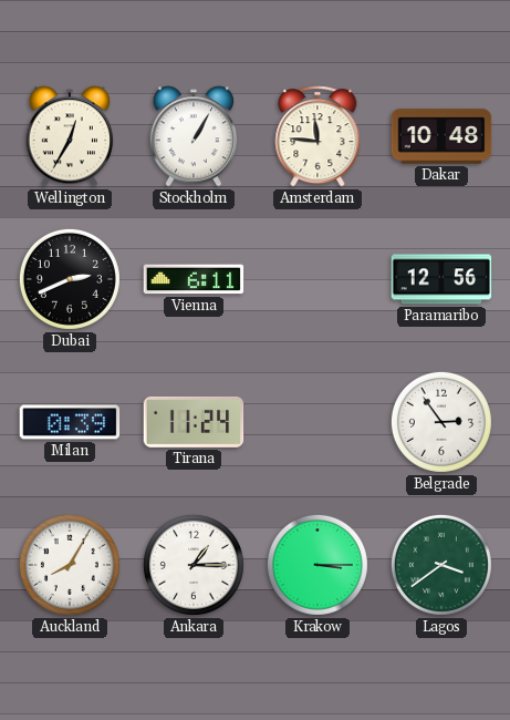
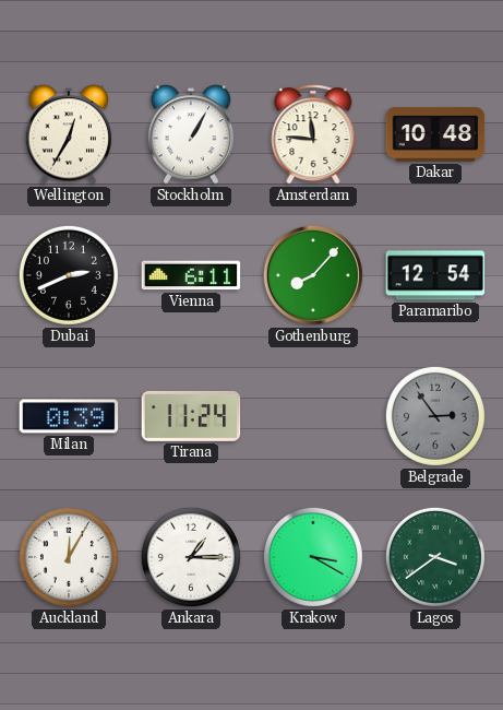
Gothenburg: none -> 8:07 (313, 275)
Paramaribo: 12:56 -> 12:54 (435, 275)
Belgrade dial: white -> grey (435, 416)
Auckland: 8:05 -> 12:05 (69, 557)
Krakow: 3:15 -> 3:20 (313, 557)
